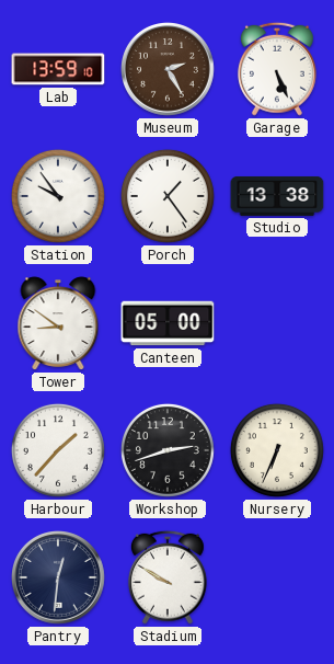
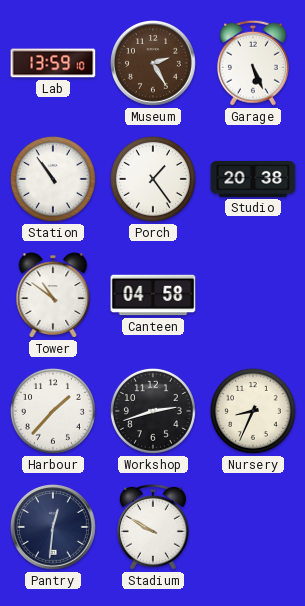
Station: 9:54 -> 10:54 (53, 179)
Studio: 13:38 -> 20:38 (253, 179)
Tower: 8:51 -> 10:51 (53, 295)
Canteen: 05:00 -> 04:58 (153, 295)
Nursery: 6:34 -> 8:34 (253, 411)
